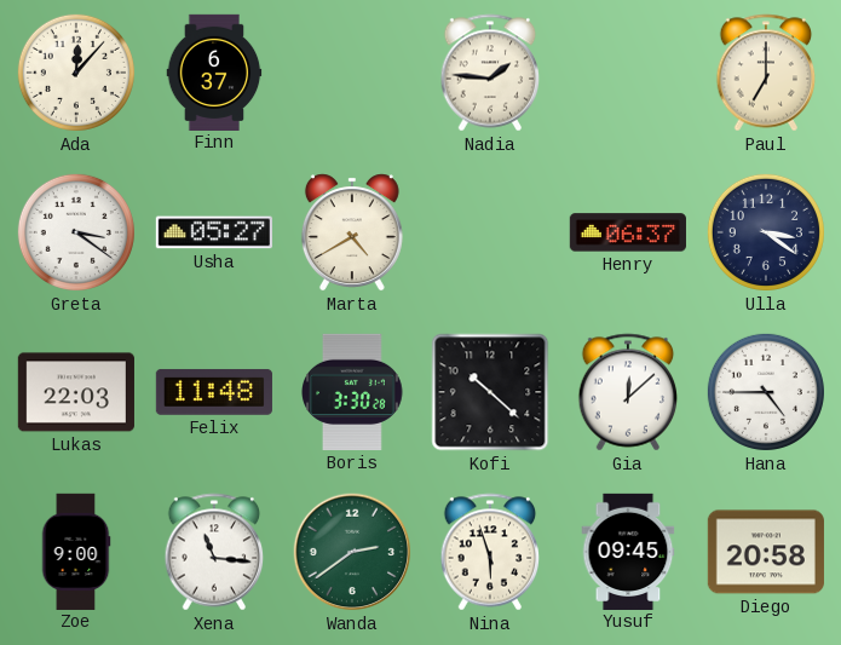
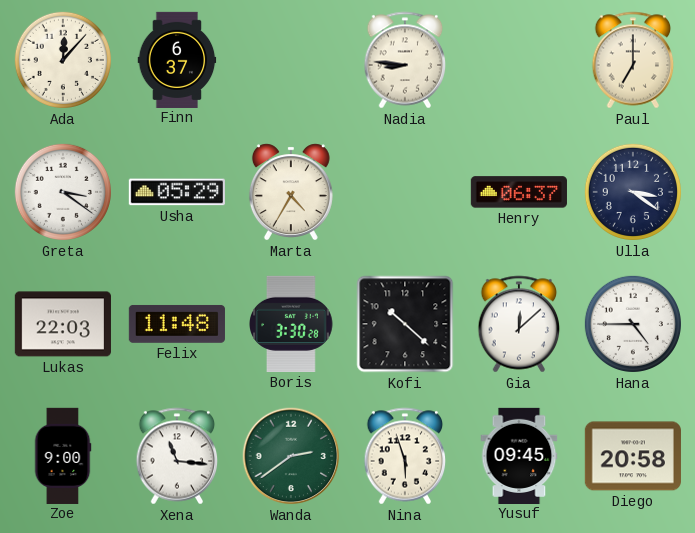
Nadia: 1:46 -> 8:46 (405, 60)
Usha: 05:27 -> 05:29 (177, 192)
Marta: 4:40 -> 4:35 (291, 192)
